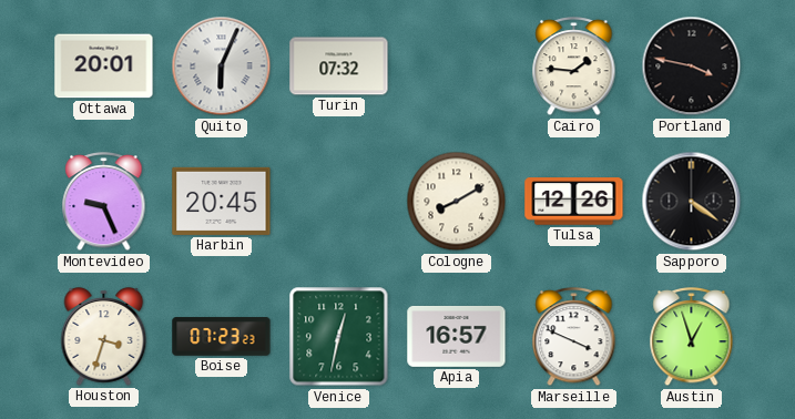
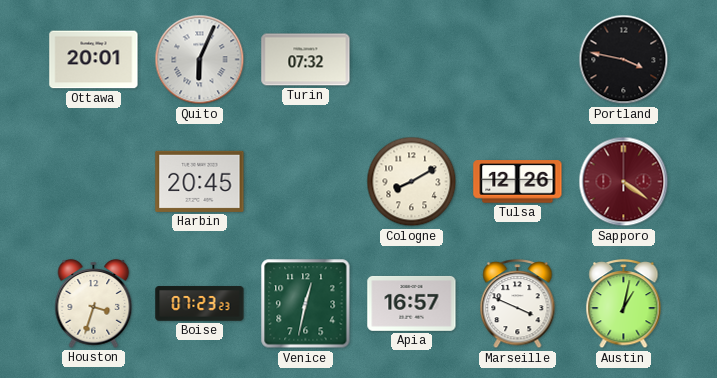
Cairo: 1:46 -> none (574, 68)
Montevideo: 9:26 -> none (104, 203)
Sapporo dial: black -> burgundy (624, 182)
Austin: 12:57 -> 1:02 (624, 305)
